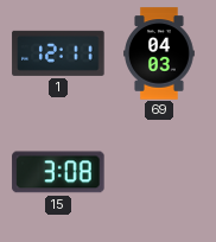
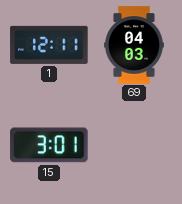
15: 3:08 -> 3:01 (49, 145)
